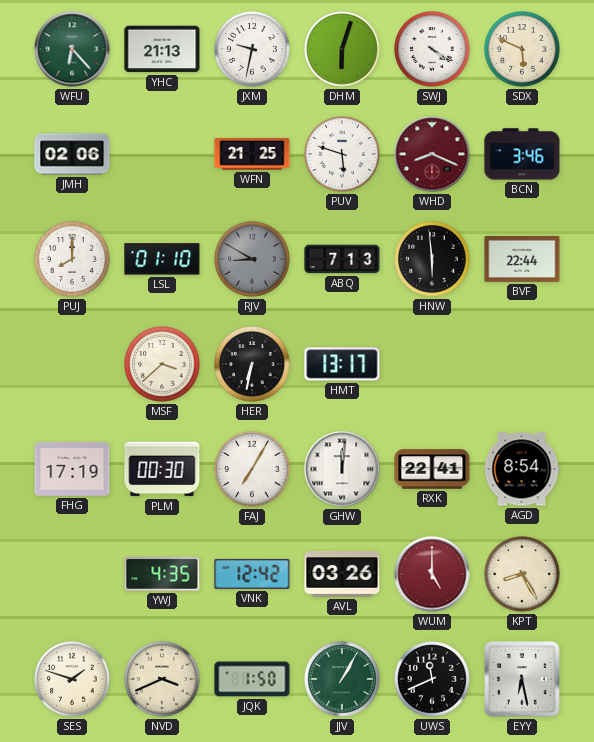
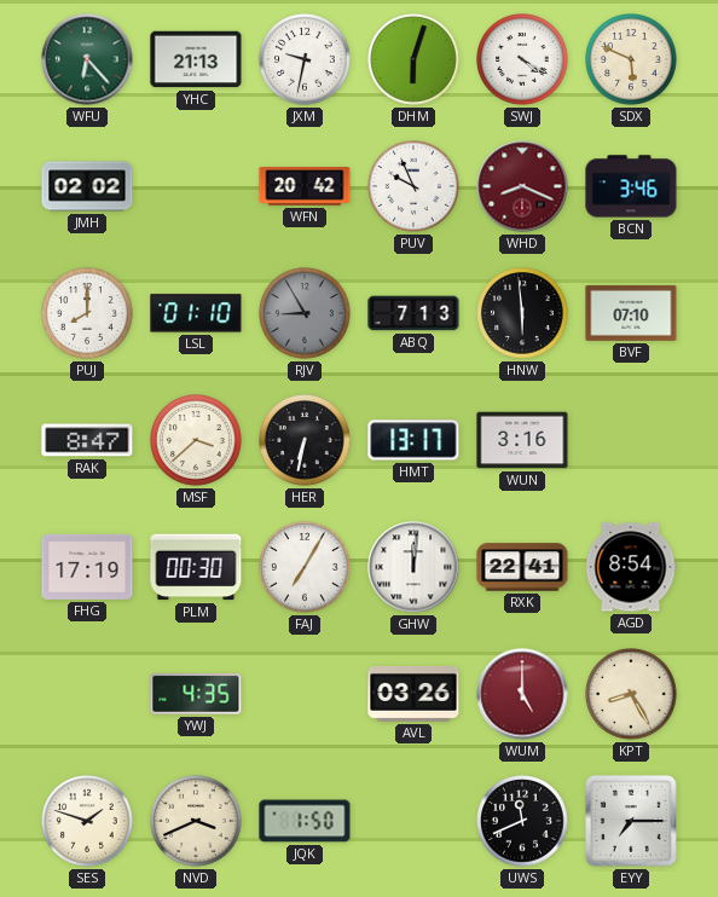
JMH: 02:06 -> 02:02 (87, 186)
WFN: 21:25 -> 20:42 (305, 187)
PUV: 5:48 -> 9:56 (413, 186)
RJV: 8:50 -> 8:55 (305, 313)
BVF: 22:44 -> 07:10 (631, 313)
RAK: none -> 8:47 (87, 440)
WUN: none -> 3:16 (522, 440)
VNK: 12:42 -> none (252, 574)
JJV: 1:05 -> none (342, 679)
EYY: 6:28 -> 7:15 (632, 822)
